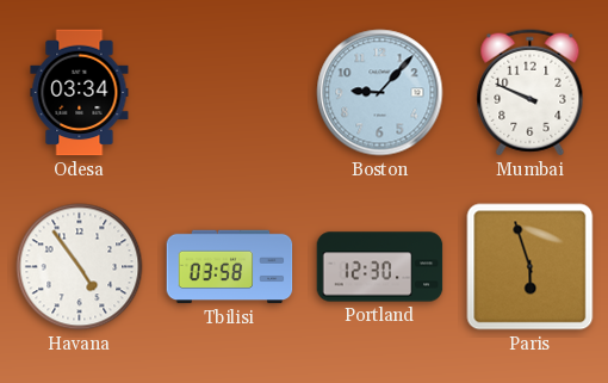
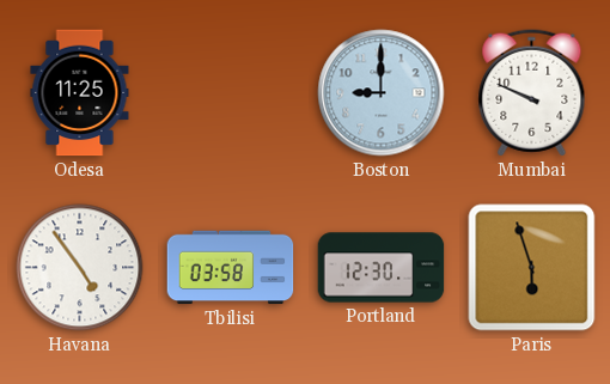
Odesa: 03:34 -> 11:25 (80, 93)
Boston: 9:07 -> 9:00 (382, 93)
